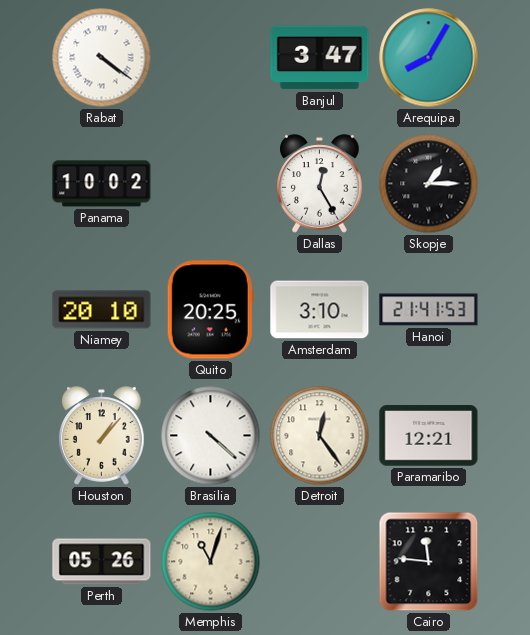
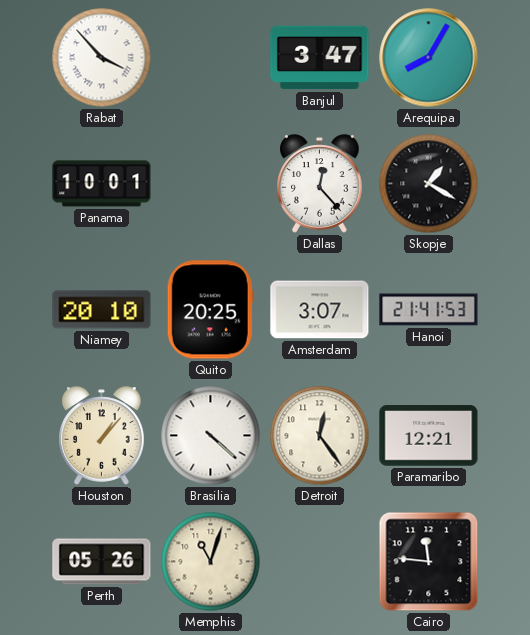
Rabat: 4:21 -> 3:53 (102, 58)
Panama: 10:02 -> 10:01 (102, 184)
Dallas: 12:25 -> 12:23 (320, 184)
Skopje: 1:15 -> 1:20 (429, 184)
Amsterdam: 3:10 -> 3:07 (320, 310)
